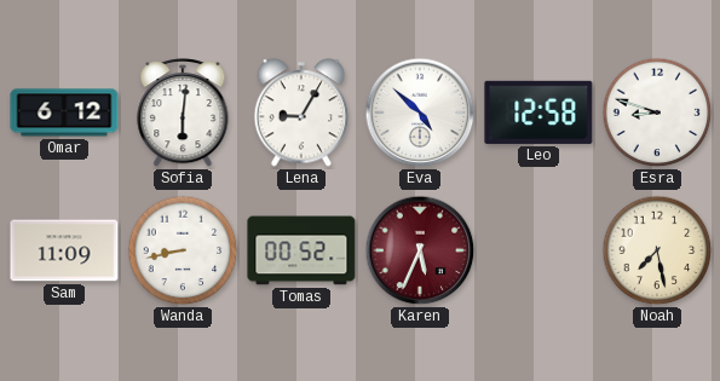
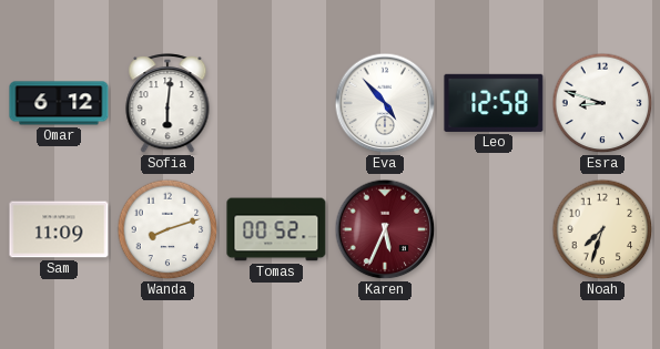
Lena: 9:05 -> none (301, 112)
Eva: 4:52 -> 4:53 (385, 103)
Wanda: 8:43 -> 8:12 (167, 229)
Noah: 7:28 -> 7:33 (602, 229)
